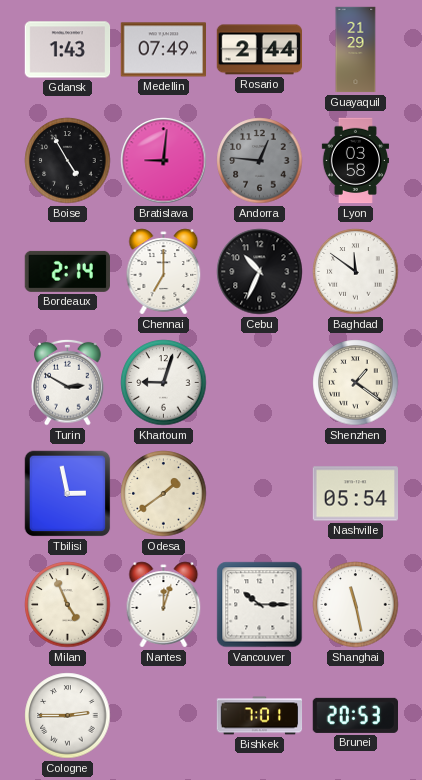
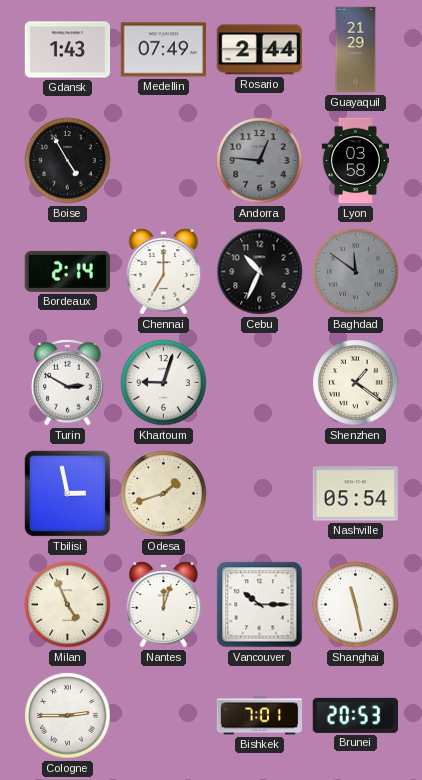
Bratislava: 9:01 -> none (164, 161)
Baghdad dial: white -> grey (356, 272)
Odesa: 1:39 -> 1:42 (164, 494)
